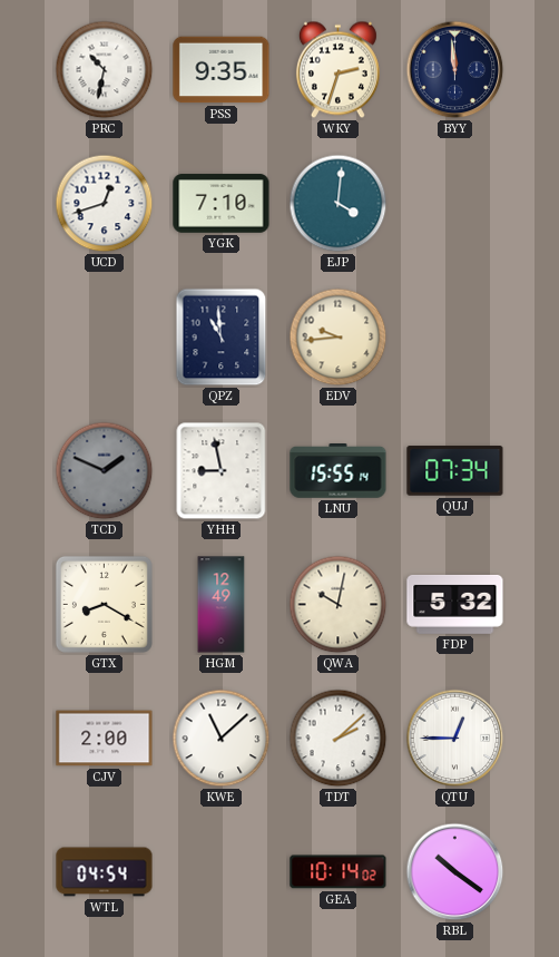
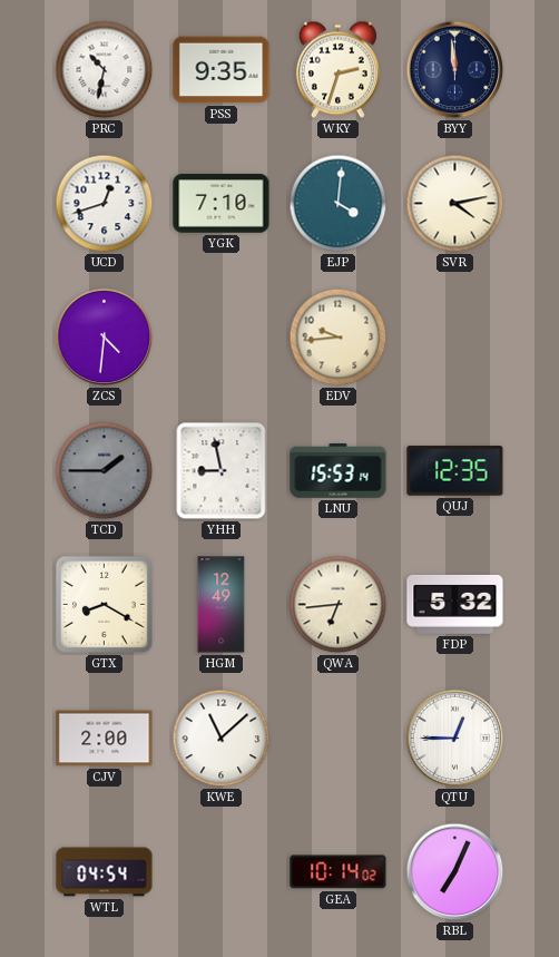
SVR: none -> 4:13 (455, 204)
ZCS: none -> 4:31 (105, 338)
QPZ: 10:59 -> none (222, 338)
TCD: 1:49 -> 1:45 (105, 471)
LNU: 15:55 -> 15:53 (339, 471)
QUJ: 07:34 -> 12:35 (455, 471)
QWA: 10:02 -> 6:44 (339, 605)
TDT: 2:08 -> none (339, 739)
RBL: 10:21 -> 7:04 (455, 872)
